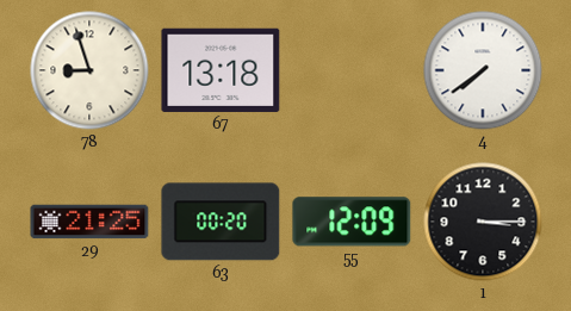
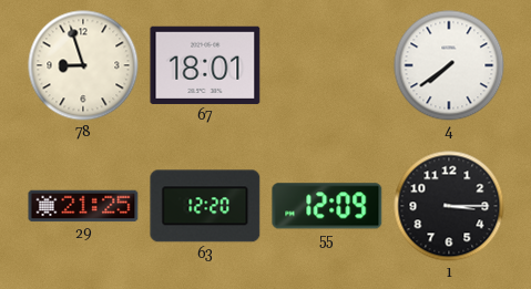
67: 13:18 -> 18:01 (205, 65)
63: 00:20 -> 12:20 (205, 206)
